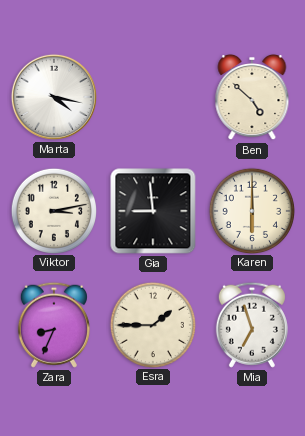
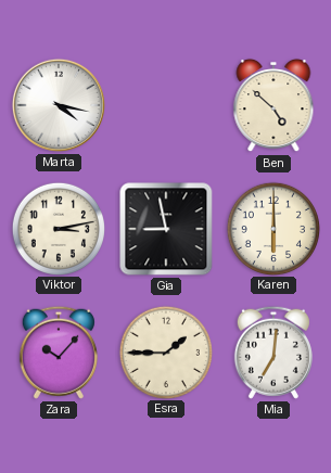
Gia: 8:59 -> 8:58 (166, 229)
Zara: 8:34 -> 10:07 (59, 353)
Mia: 6:57 -> 7:01 (273, 353)
